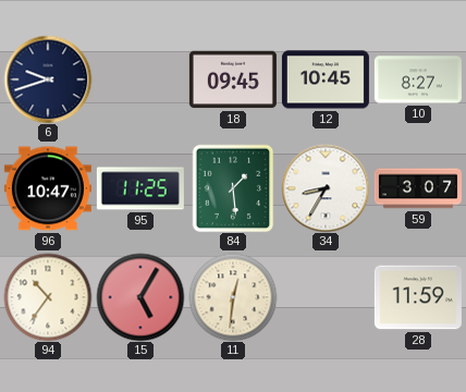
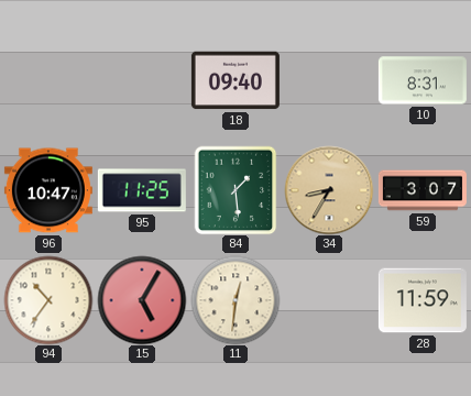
6: 9:42 -> none (48, 79)
18: 09:45 -> 09:40 (235, 80)
12: 10:45 -> none (326, 79)
10: 8:27 -> 8:31 (423, 80)
34 dial: white -> champagne (329, 190)
